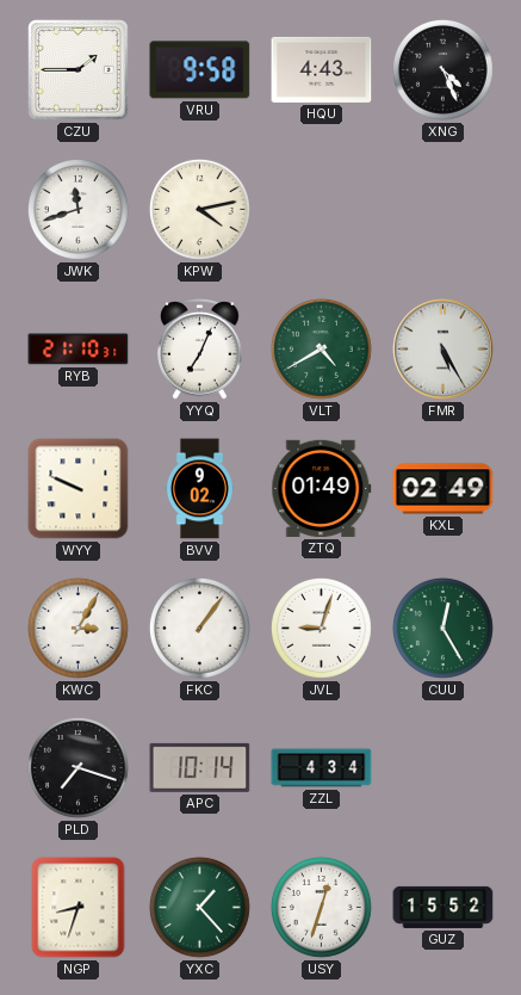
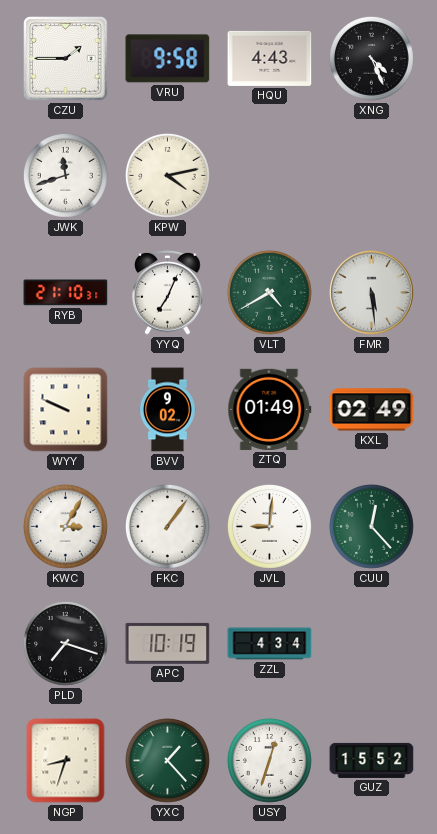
FMR: 5:25 -> 5:29 (372, 293)
JVL: 9:03 -> 9:01 (270, 527)
CUU: 12:25 -> 12:23 (372, 527)
APC: 10:14 -> 10:19 (168, 643)
